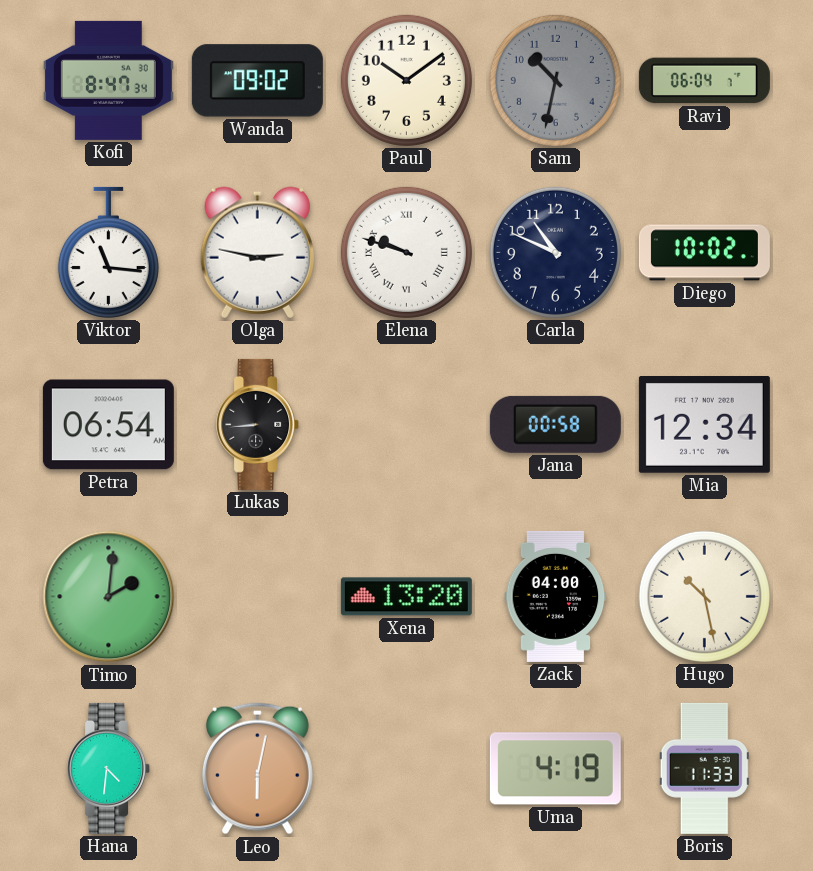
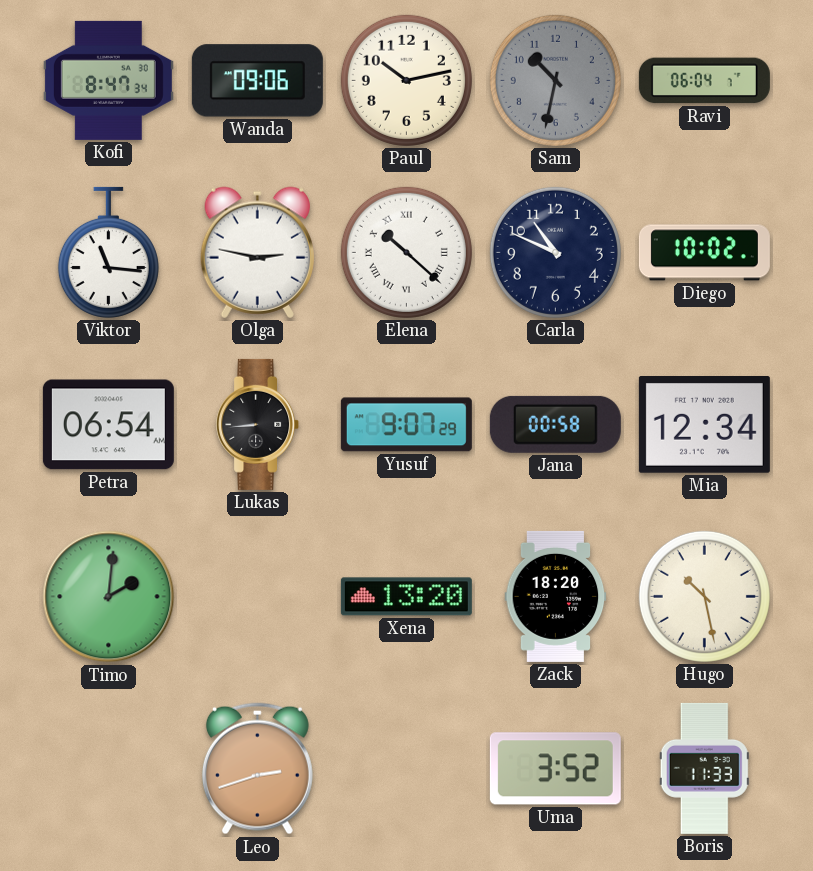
Wanda: 09:02 -> 09:06 (257, 81)
Paul: 10:09 -> 10:13 (406, 80)
Elena: 9:48 -> 10:22 (406, 252)
Yusuf: none -> 9:07 (406, 425)
Zack: 04:00 -> 18:20 (556, 596)
Hana: 4:31 -> none (109, 768)
Leo: 6:02 -> 2:42 (257, 769)
Uma: 4:19 -> 3:52 (555, 769)
